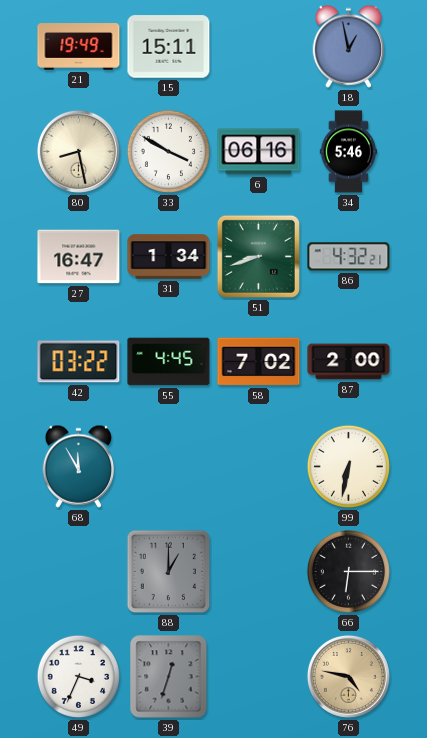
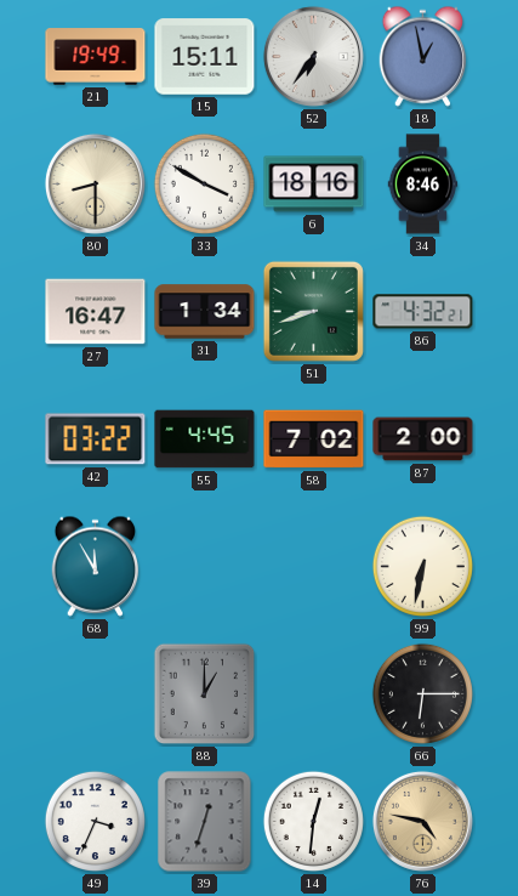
52: none -> 6:36 (313, 56)
80: 8:28 -> 8:30 (95, 183)
6: 06:16 -> 18:16 (314, 185)
34: 5:46 -> 8:46 (423, 185)
14: none -> 12:31 (313, 821)
